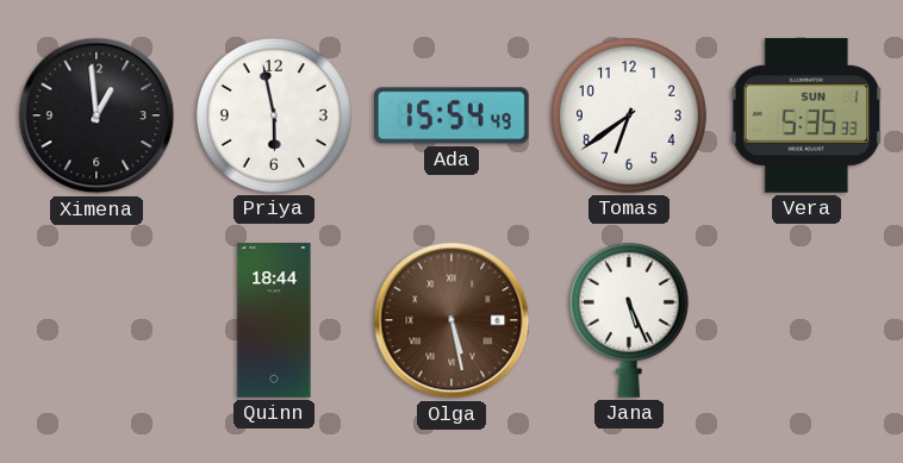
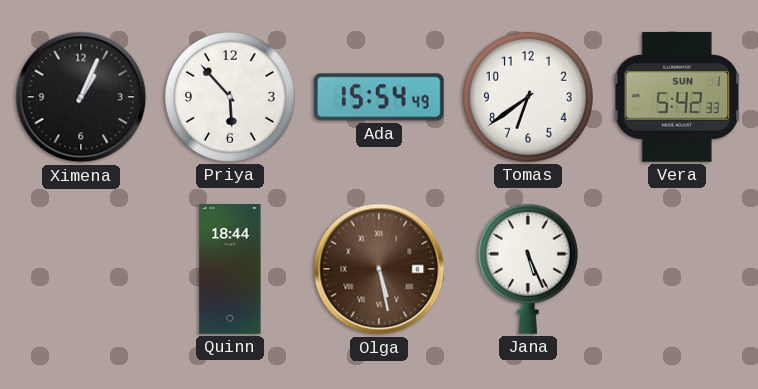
Ximena: 12:59 -> 1:04 (81, 97)
Priya: 5:58 -> 5:53 (230, 97)
Vera: 5:35 -> 5:42 (677, 97)
